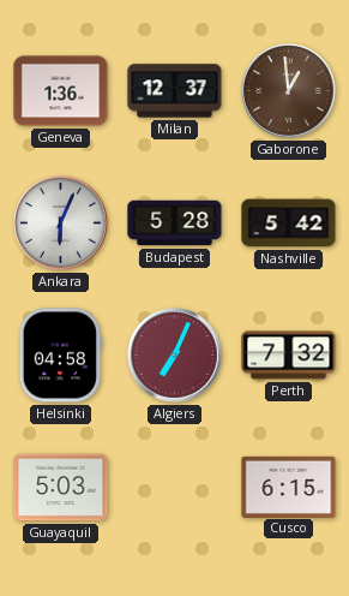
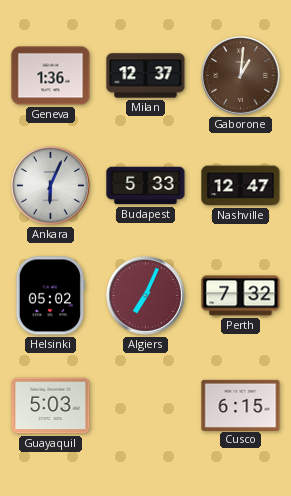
Gaborone: 12:59 -> 1:01 (241, 76)
Budapest: 5:28 -> 5:33 (146, 186)
Nashville: 5:42 -> 12:47 (241, 186)
Helsinki: 04:58 -> 05:02 (50, 296)
